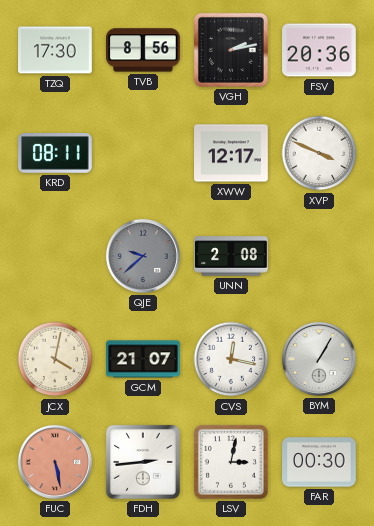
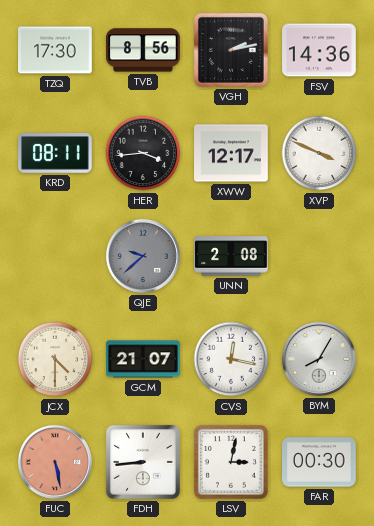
FSV: 20:36 -> 14:36 (320, 50)
HER: none -> 3:44 (143, 153)
JCX: 4:02 -> 4:30 (55, 359)
BYM: 1:05 -> 8:05 (319, 359)
FDH: 2:44 -> 8:44 (143, 462)
